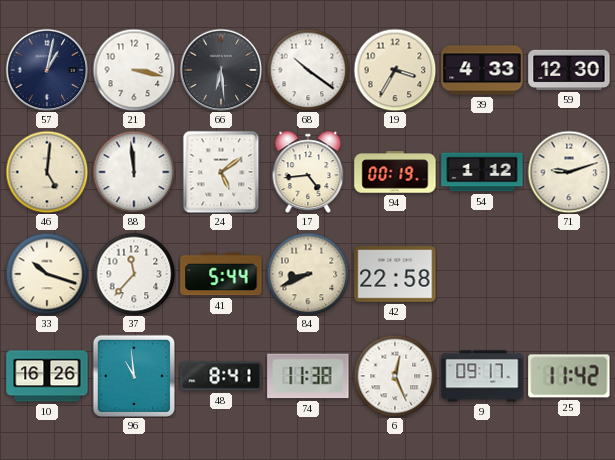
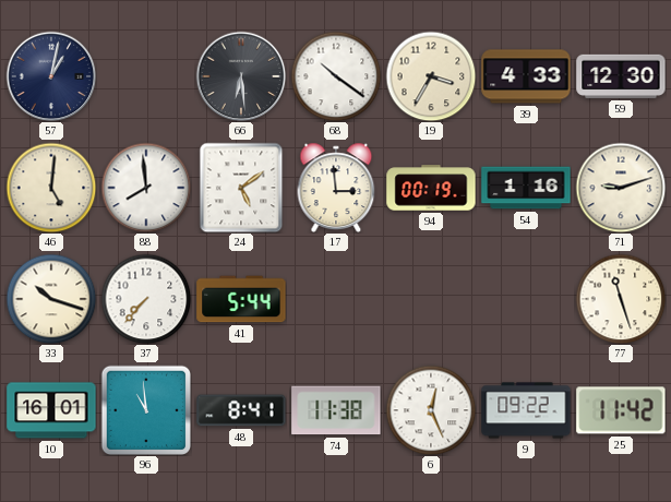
21: 3:17 -> none (134, 70)
88: 11:59 -> 7:59 (146, 188)
17: 4:44 -> 2:59 (336, 188)
54: 1:12 -> 1:16 (526, 188)
37: 11:37 -> 7:37 (146, 299)
84: 8:41 -> none (308, 274)
42: 22:58 -> none (395, 275)
77: none -> 11:27 (621, 299)
10: 16:26 -> 16:01 (51, 410)
9: 09:17 -> 09:22 (526, 410)
